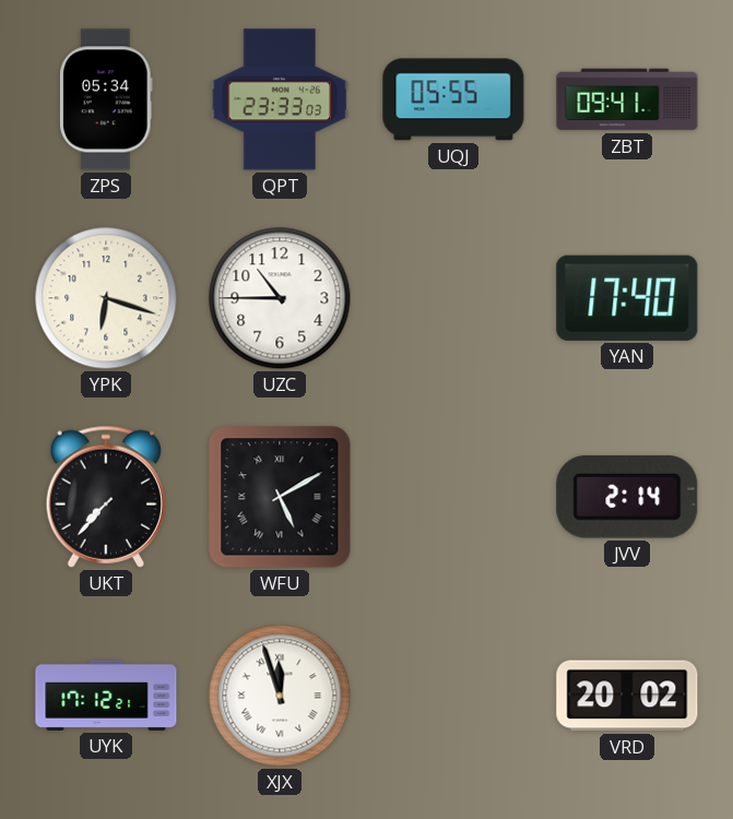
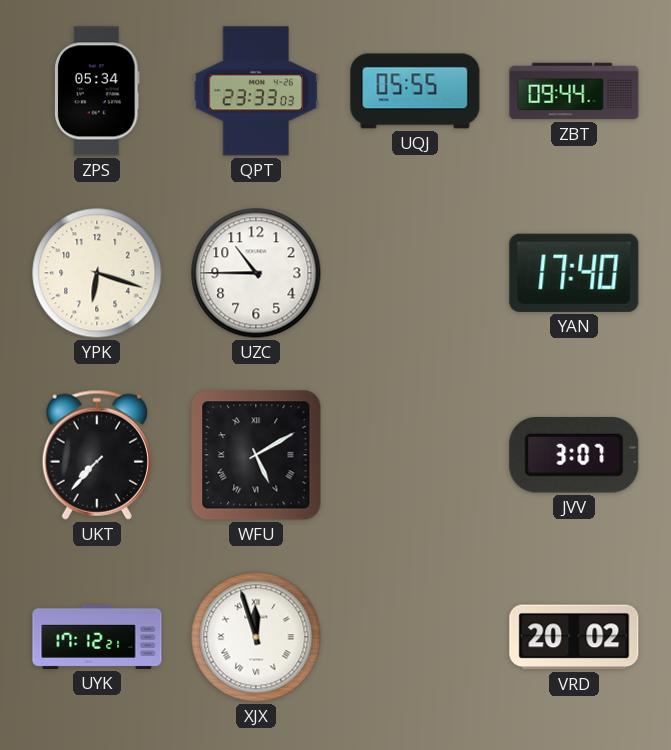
ZBT: 09:41 -> 09:44 (574, 91)
JVV: 2:14 -> 3:07 (574, 455)
